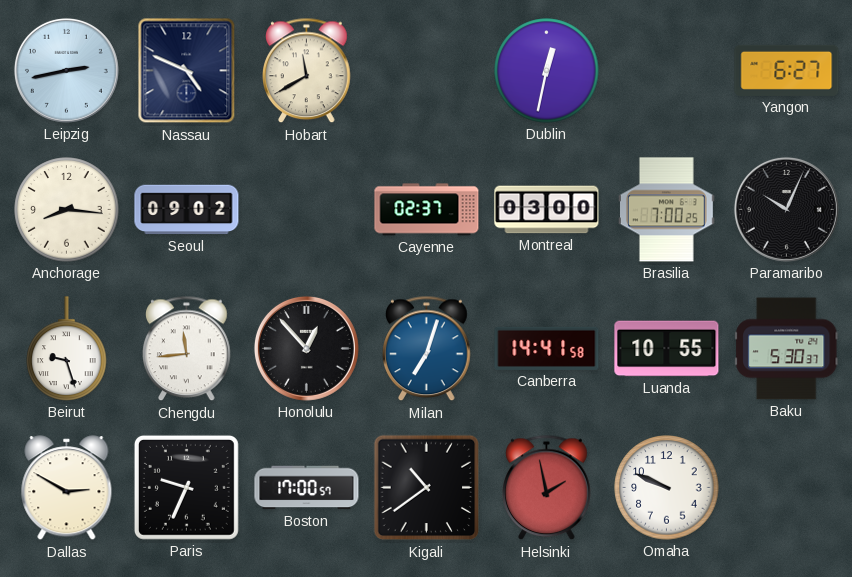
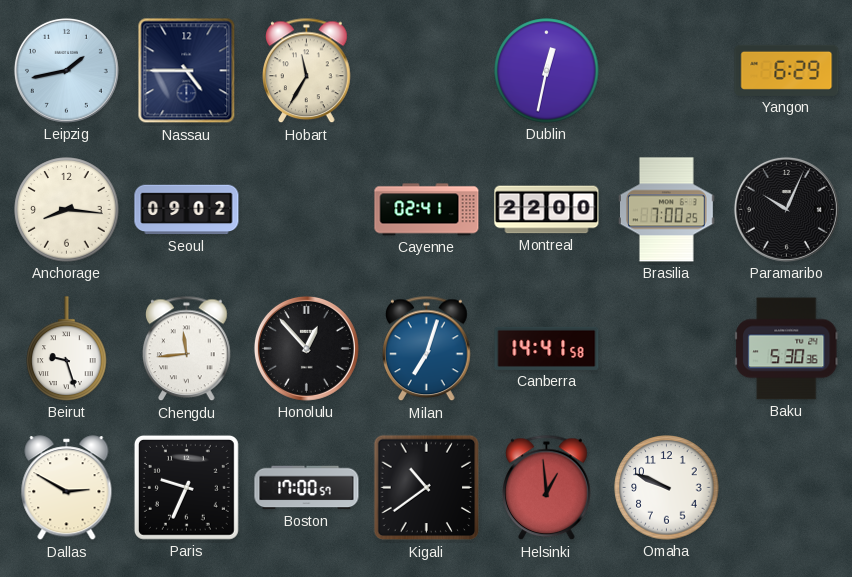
Leipzig: 2:43 -> 1:43 (66, 70)
Nassau: 4:49 -> 4:45 (187, 71)
Hobart: 11:40 -> 11:35 (307, 71)
Yangon: 6:27 -> 6:29 (787, 70)
Cayenne: 02:37 -> 02:41 (427, 210)
Montreal: 03:00 -> 22:00 (547, 210)
Luanda: 10:55 -> none (667, 349)
Baku: 5:30:37 -> 5:30:36 (787, 349)
Helsinki: 1:58 -> 12:59 (547, 488)
